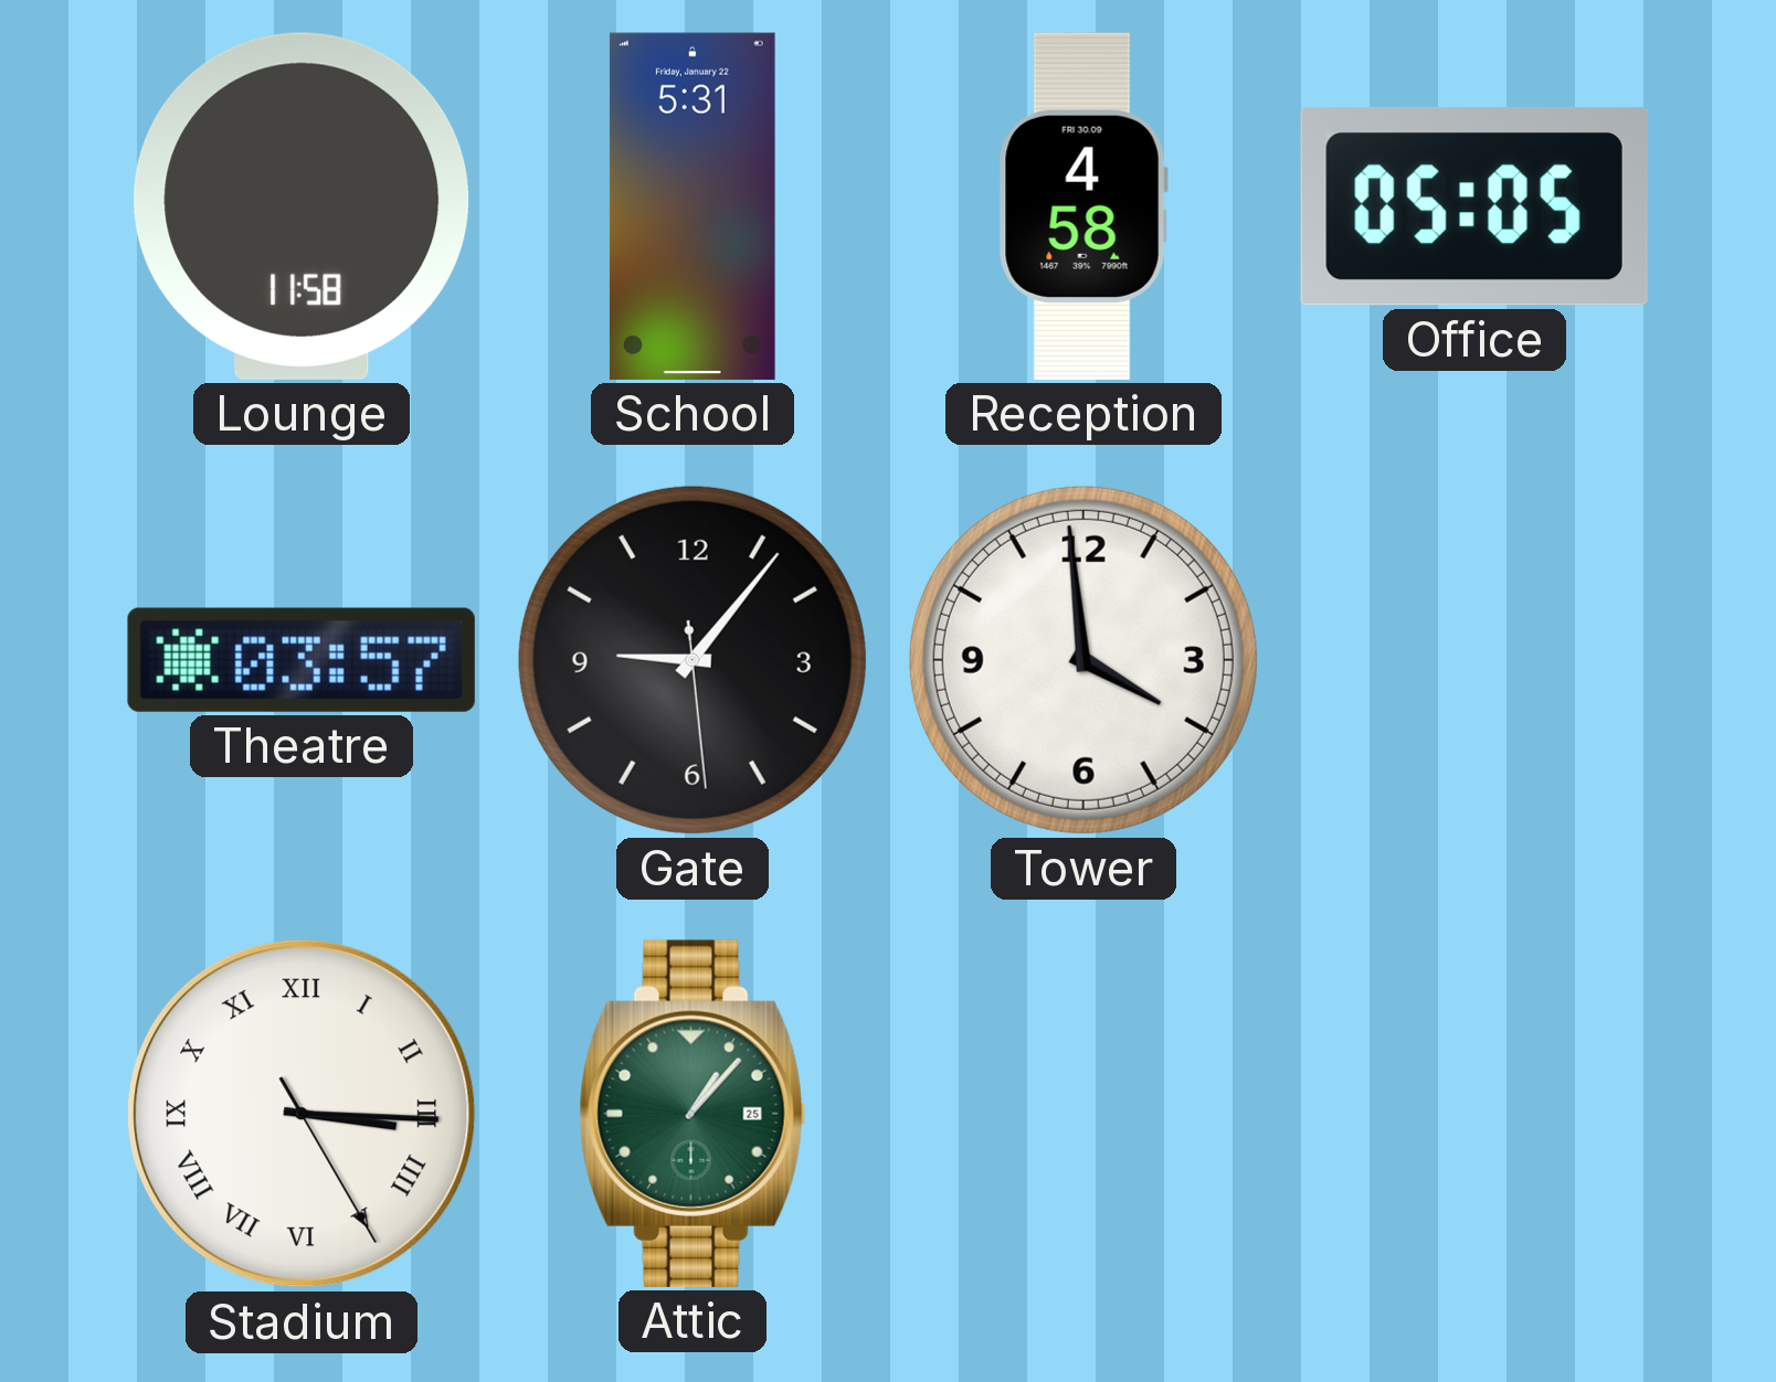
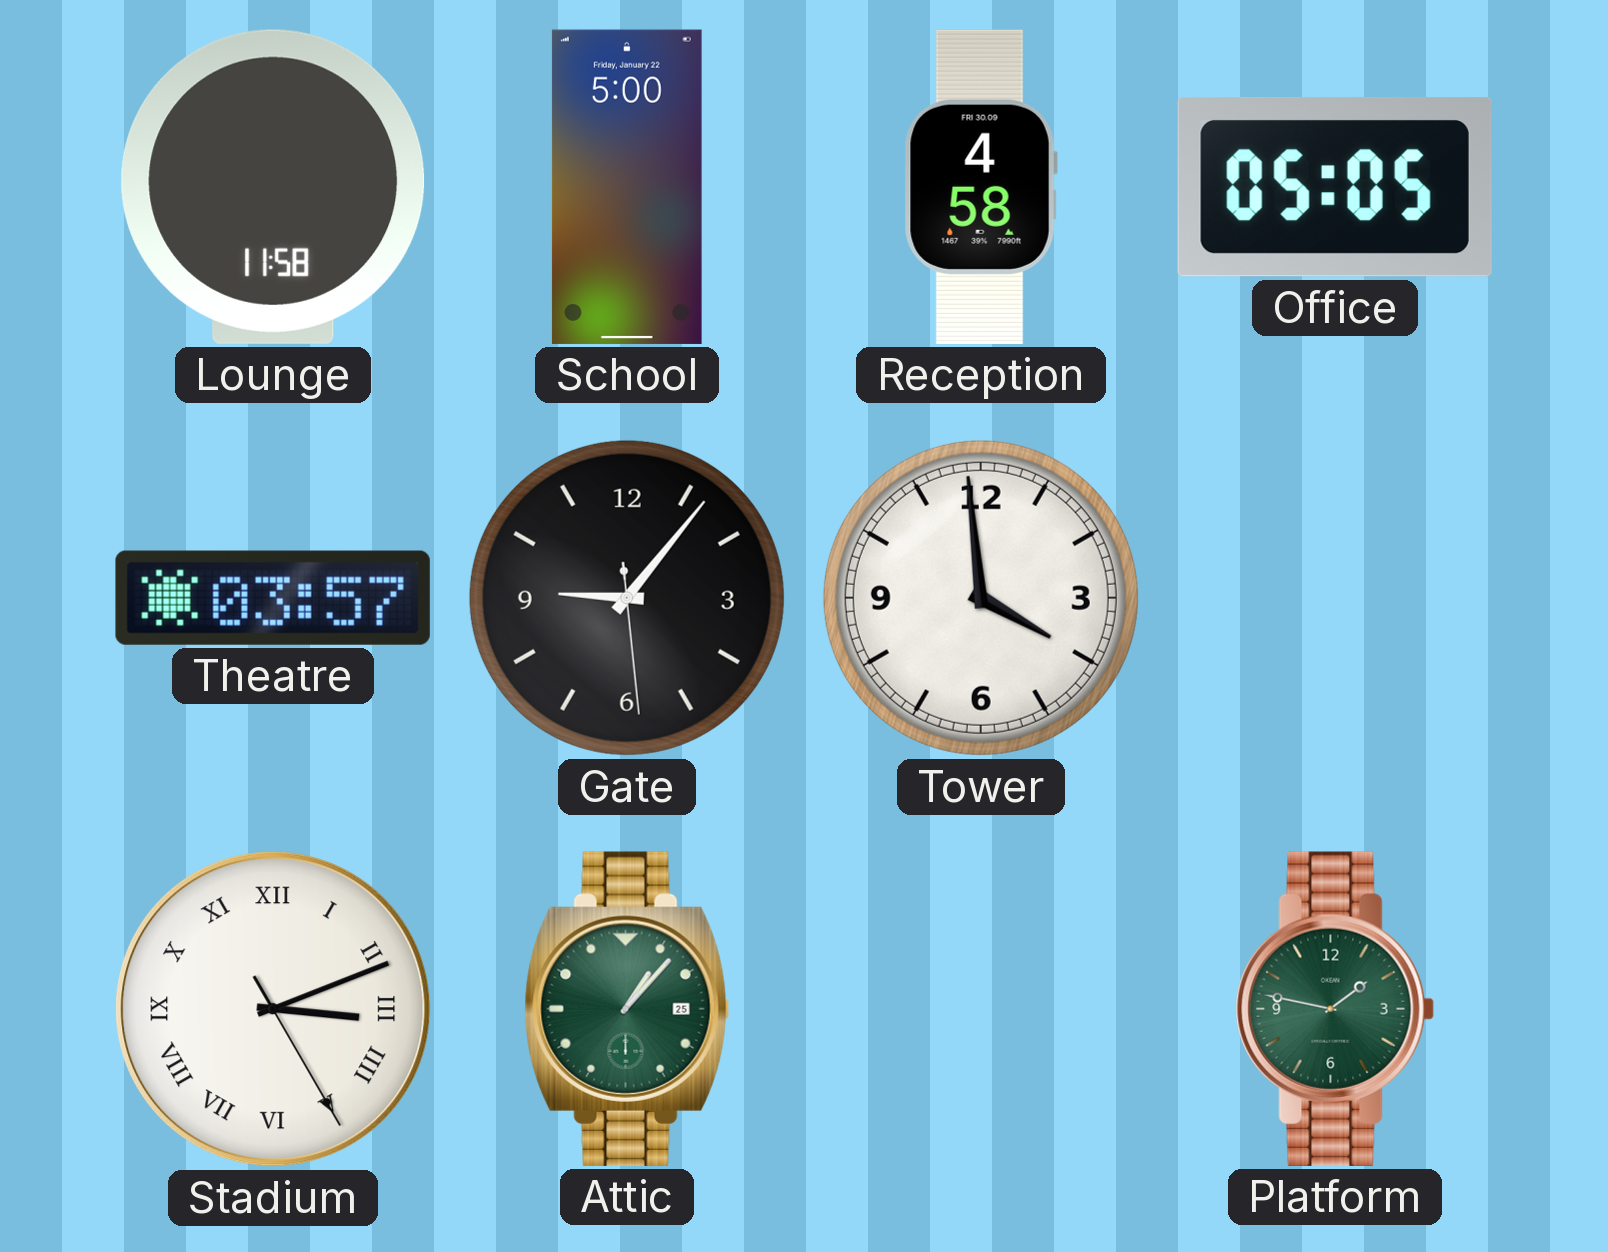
School: 5:31 -> 5:00 (627, 187)
Stadium: 3:15 -> 3:11 (273, 1009)
Platform: none -> 1:47 (1335, 1009)
